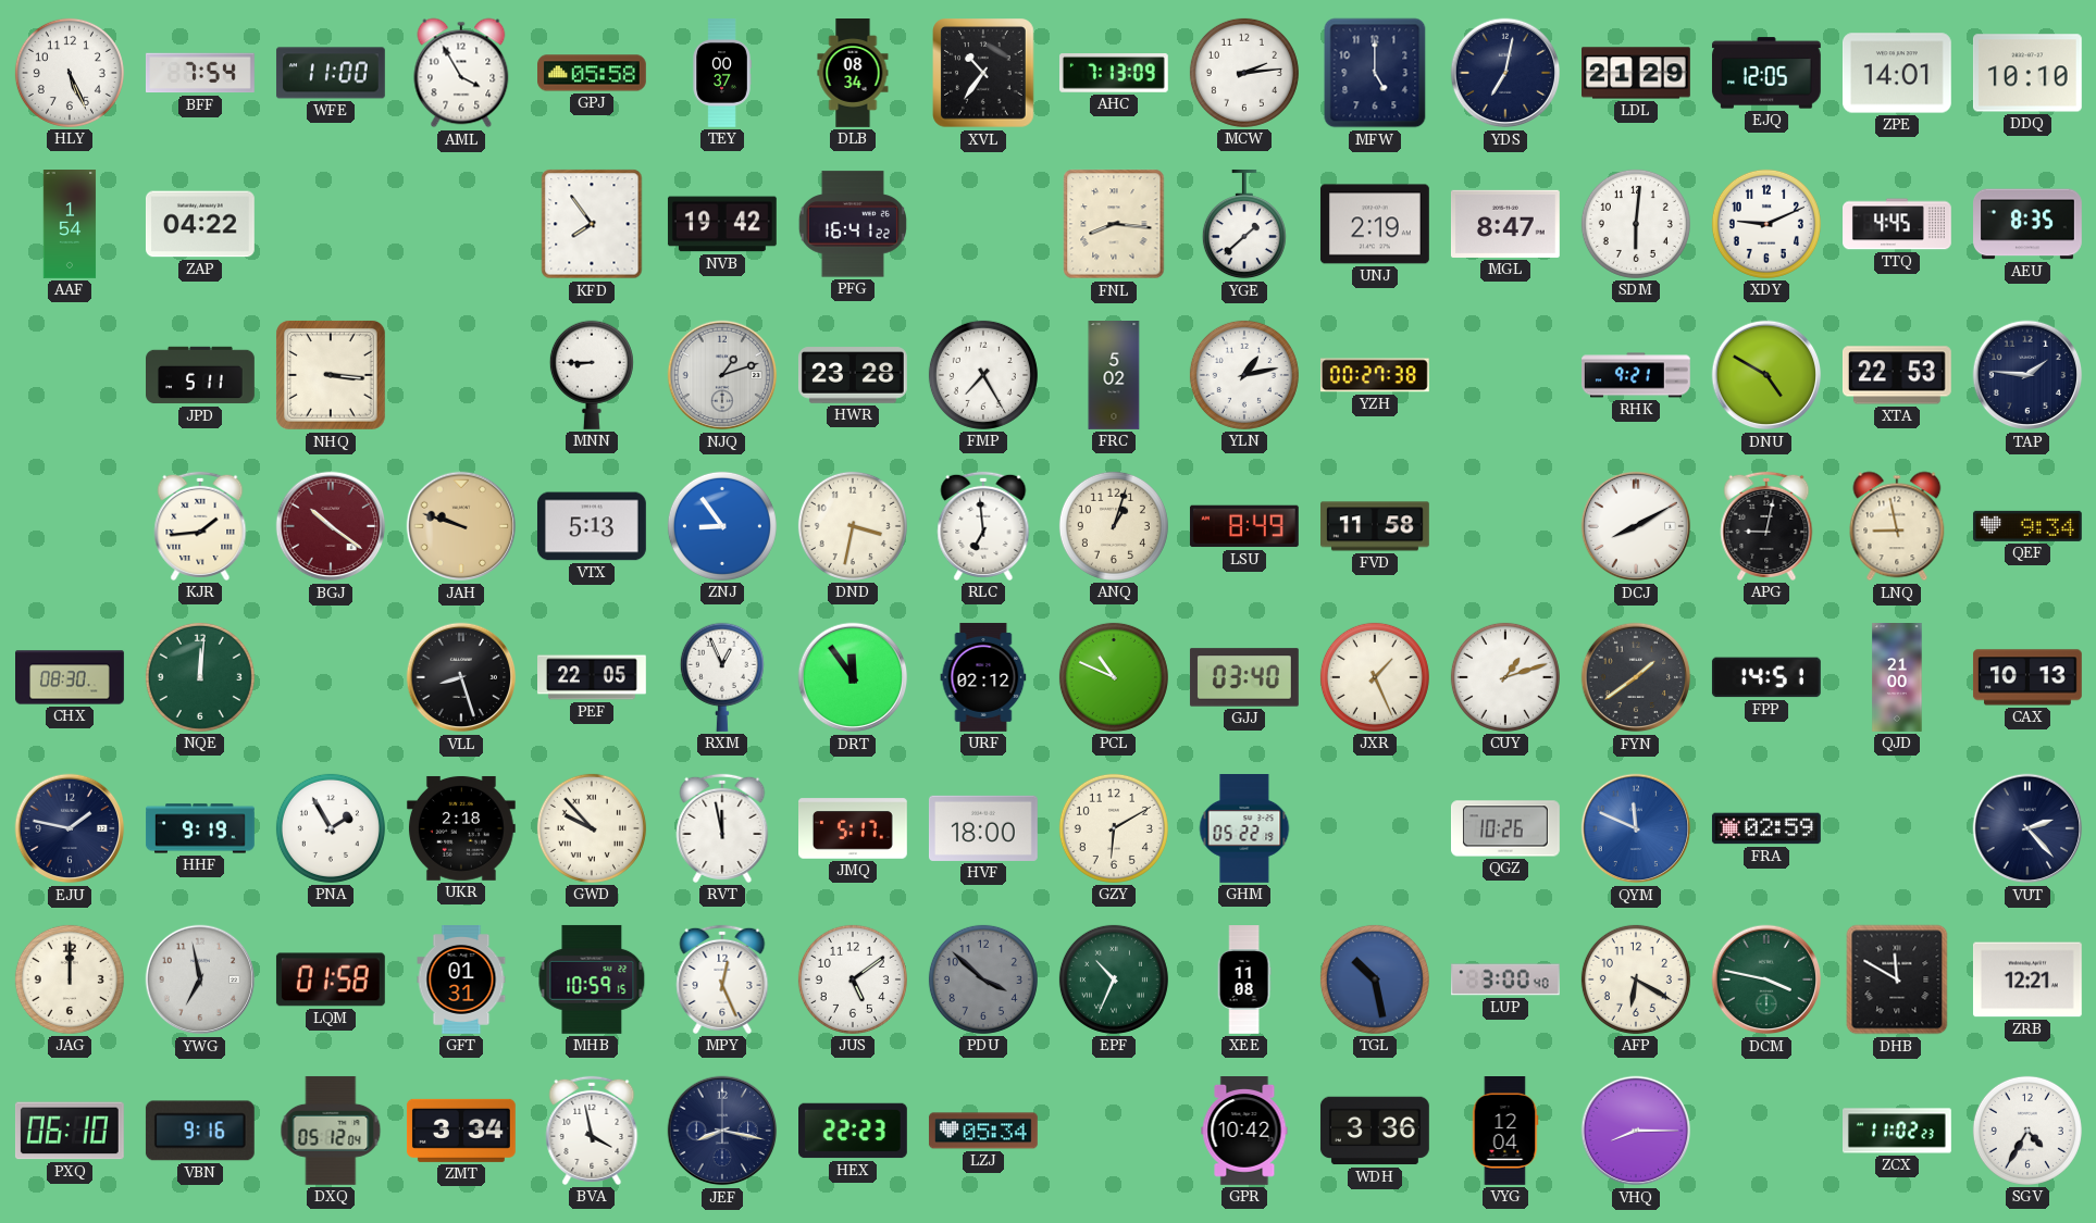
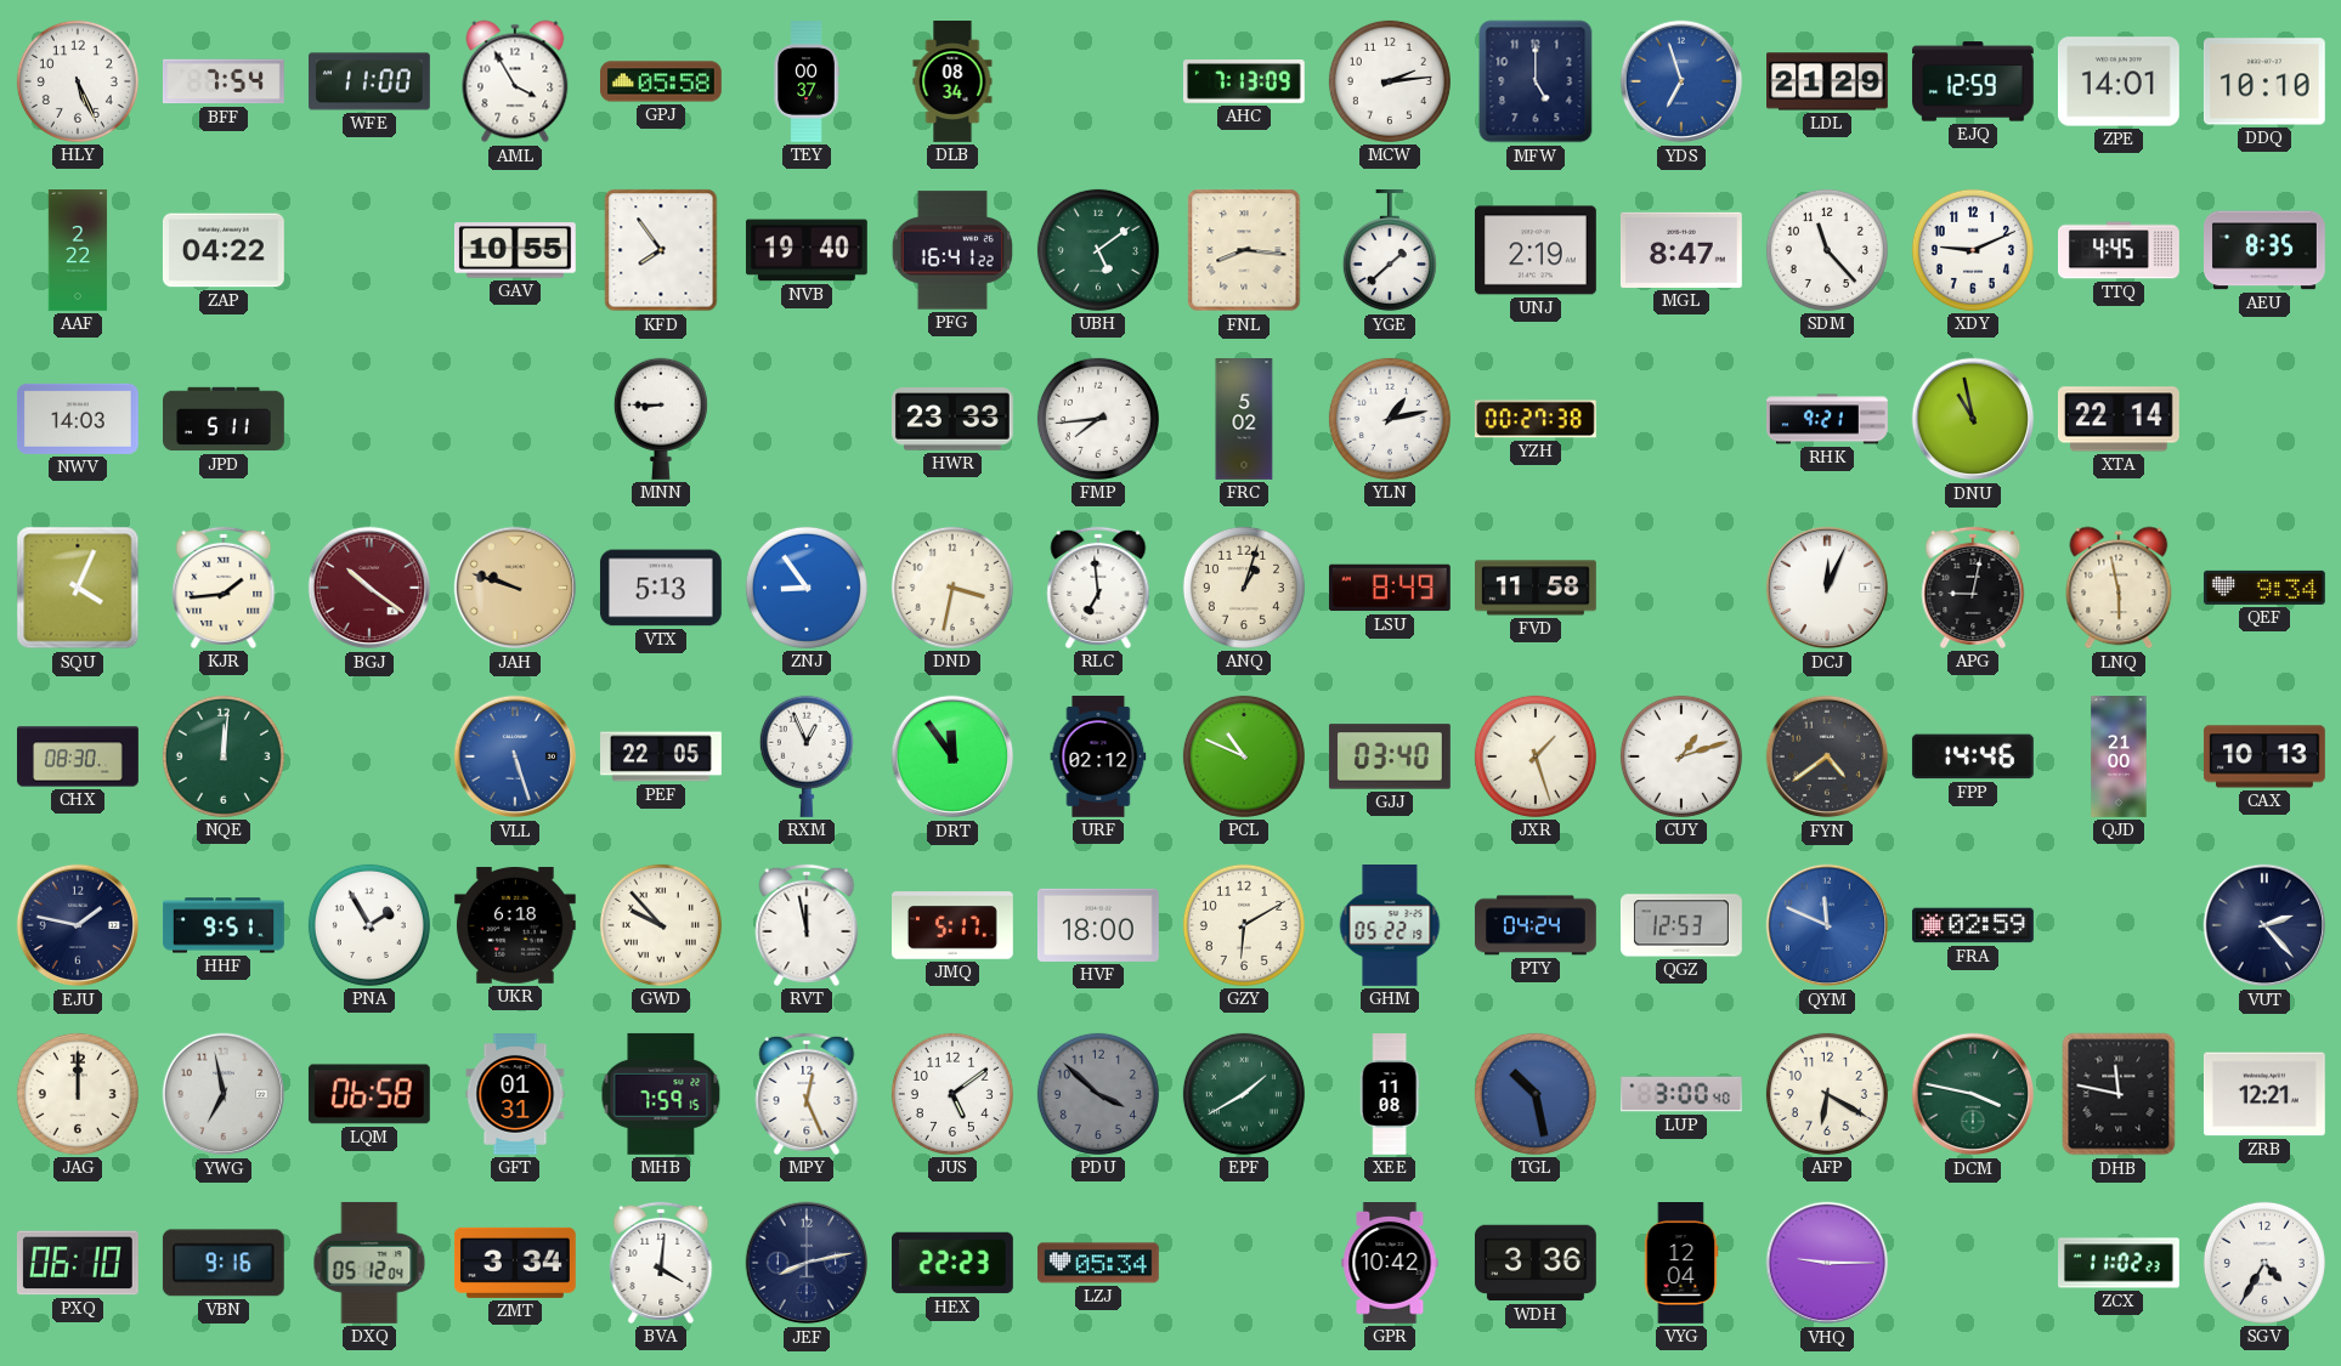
XVL: 10:36 -> none (984, 74)
YDS: 7:02 -> 6:57 (1681, 81)
YDS dial: navy -> blue (1681, 81)
EJQ: 12:05 -> 12:59 (1973, 81)
AAF: 1:54 -> 2:22 (78, 251)
GAV: none -> 10:55 (515, 250)
NVB: 19:42 -> 19:40 (807, 250)
UBH: none -> 5:09 (1098, 250)
SDM: 6:01 -> 11:23 (1827, 250)
NWV: none -> 14:03 (78, 419)
NHQ: 3:16 -> none (331, 375)
NJQ: 1:12 -> none (722, 375)
HWR: 23:28 -> 23:33 (952, 419)
FMP: 7:25 -> 7:44 (1098, 419)
DNU: 4:50 -> 10:58 (1973, 419)
XTA: 22:53 -> 22:14 (2119, 419)
TAP: 1:46 -> none (2027, 375)
SQU: none -> 4:04 (78, 588)
DCJ: 8:10 -> 12:04 (1827, 588)
LNQ: 8:58 -> 5:58 (2119, 588)
VLL: 8:27 -> 5:27 (515, 756)
VLL dial: black -> blue (515, 756)
JXR: 1:26 -> 1:27 (1536, 756)
FYN: 1:39 -> 4:39 (1827, 756)
FPP: 14:51 -> 14:46 (1973, 756)
HHF: 9:19 -> 9:51 (225, 925)
UKR: 2:18 -> 6:18 (515, 925)
PTY: none -> 04:24 (1536, 925)
QGZ: 10:26 -> 12:53 (1683, 925)
LQM: 01:58 -> 06:58 (369, 1094)
MHB: 10:59 -> 7:59 (661, 1094)
EPF: 10:34 -> 1:40 (1244, 1094)
DHB: 11:50 -> 11:47 (2119, 1094)
BVA: 3:58 -> 4:01 (661, 1263)
JEF: 8:17 -> 8:13 (807, 1263)
VHQ: 8:15 -> 9:15 (1827, 1263)
